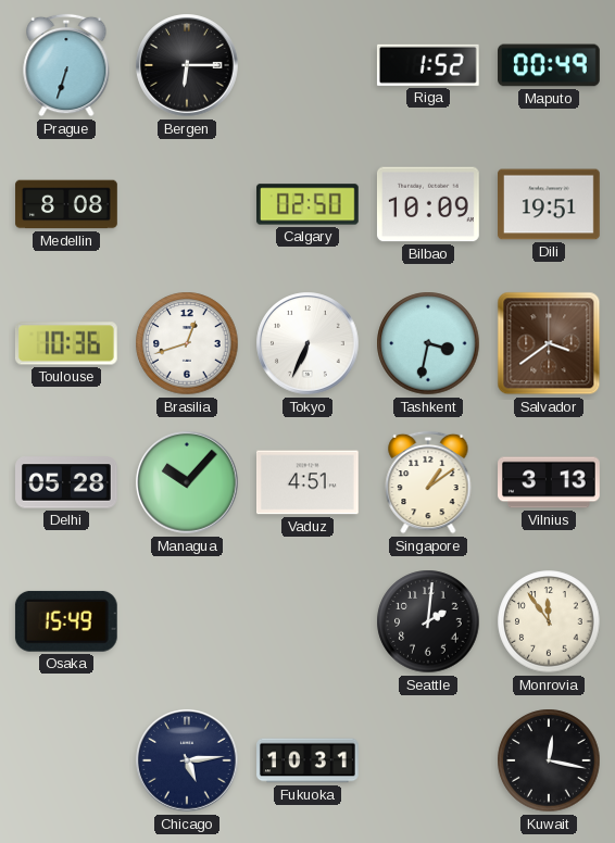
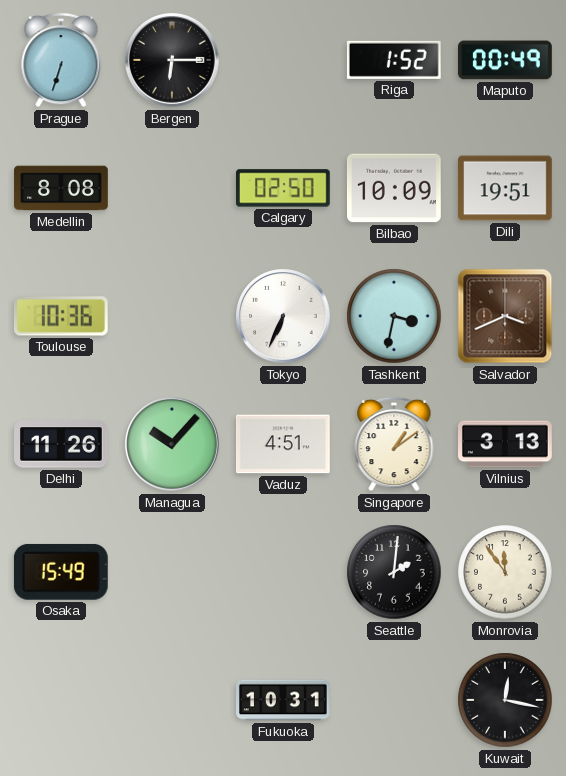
Brasilia: 12:42 -> none (187, 343)
Salvador: 3:39 -> 3:41 (505, 316)
Delhi: 05:28 -> 11:26 (62, 444)
Chicago: 5:14 -> none (187, 760)
